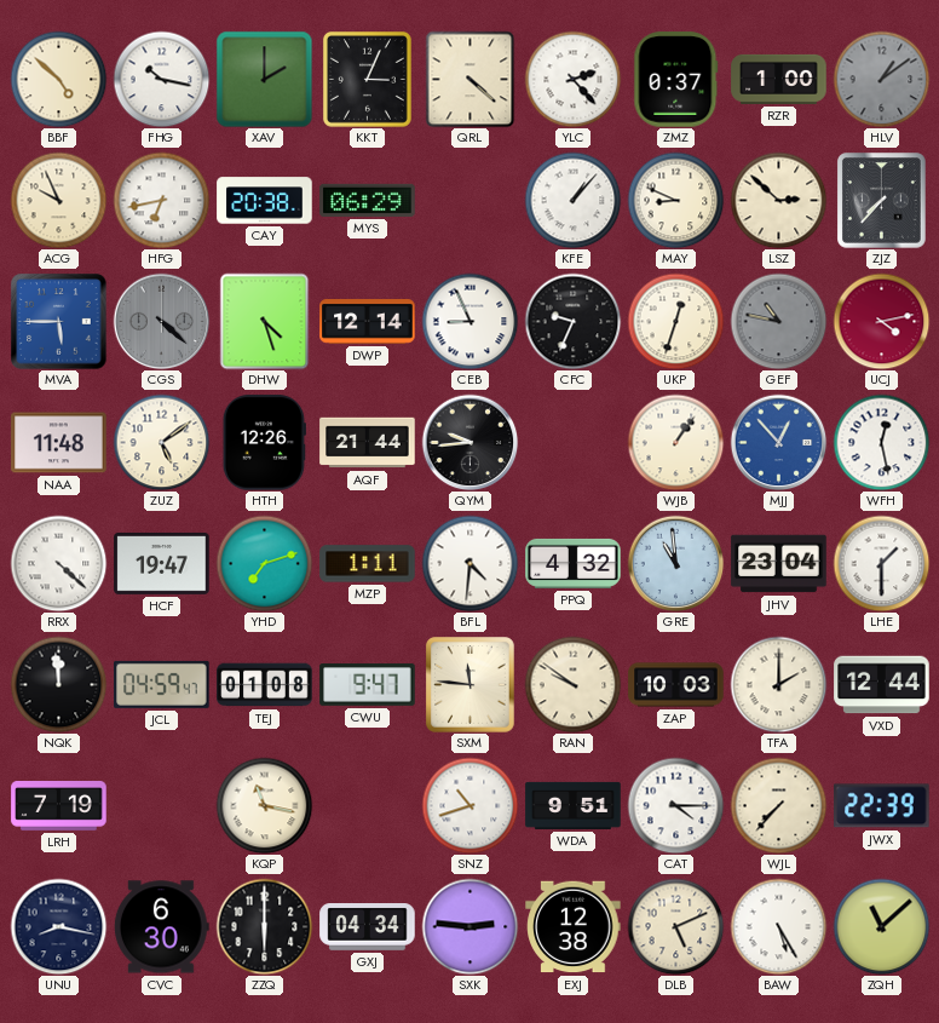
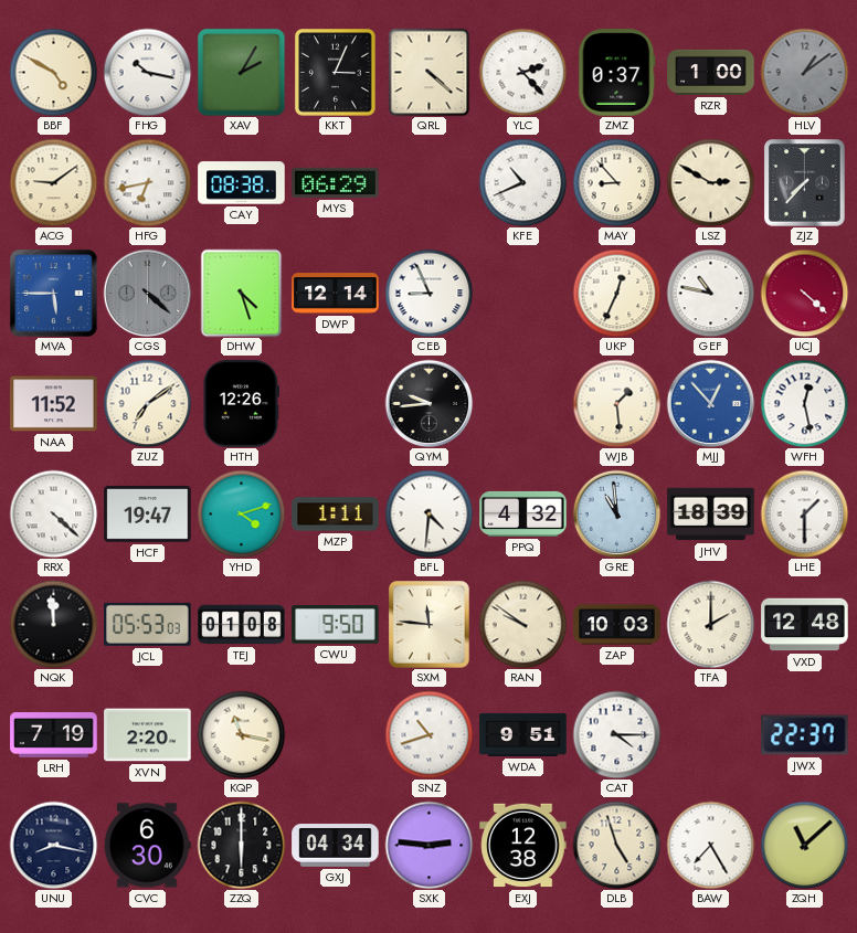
BBF: 4:52 -> 4:50 (53, 72)
XAV: 2:00 -> 2:05 (241, 72)
ACG: 9:56 -> 9:09 (53, 182)
CAY: 20:38 -> 08:38 (242, 183)
KFE: 1:07 -> 10:41 (522, 182)
MAY: 8:49 -> 8:53 (616, 182)
LSZ: 2:52 -> 2:50 (710, 182)
CFC: 9:34 -> none (572, 321)
UKP: 12:33 -> 12:34 (616, 293)
GEF dial: grey -> white (710, 293)
UCJ: 4:13 -> 4:22 (804, 293)
NAA: 11:48 -> 11:52 (54, 404)
ZUZ: 5:09 -> 7:09 (147, 403)
AQF: 21:44 -> none (368, 443)
WJB: 1:06 -> 1:29 (616, 403)
YHD: 7:12 -> 4:12 (241, 513)
JHV: 23:04 -> 18:39 (711, 515)
JCL: 04:59 -> 05:53 (148, 624)
CWU: 9:47 -> 9:50 (336, 625)
VXD: 12:44 -> 12:48 (805, 625)
XVN: none -> 2:20 (148, 735)
WJL: 7:37 -> none (778, 805)
JWX: 22:39 -> 22:37 (805, 735)
DLB: 5:11 -> 4:57 (616, 845)
BAW: 5:25 -> 7:25 (710, 845)
